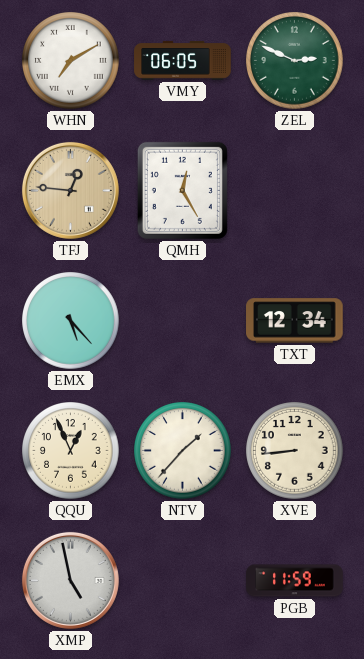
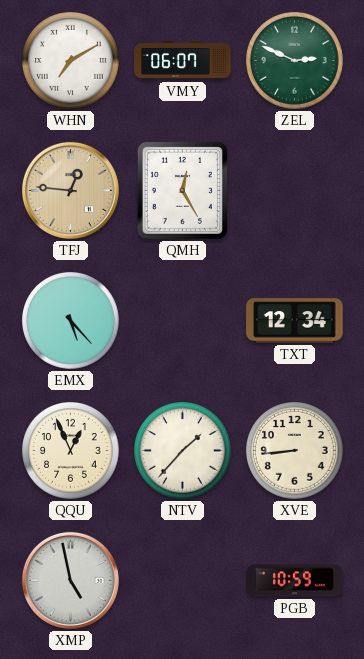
VMY: 06:05 -> 06:07 (183, 61)
PGB: 11:59 -> 10:59 (295, 581)
